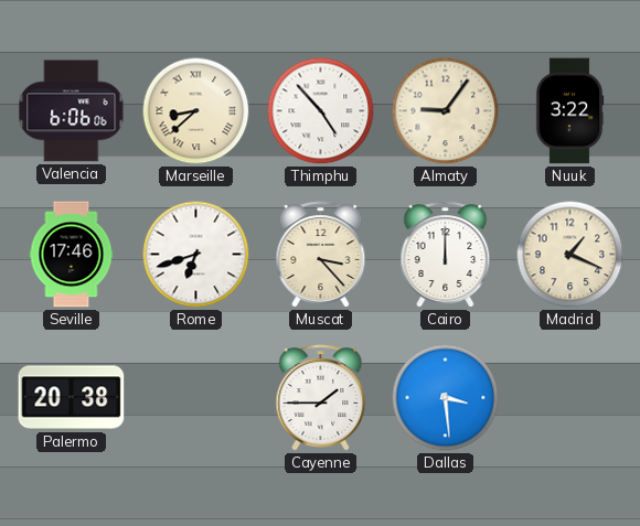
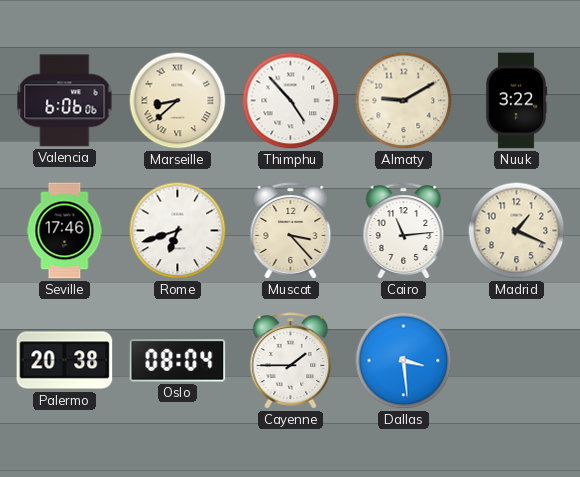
Almaty: 9:06 -> 9:10 (404, 101)
Cairo: 12:00 -> 11:14 (404, 231)
Oslo: none -> 08:04 (178, 361)
